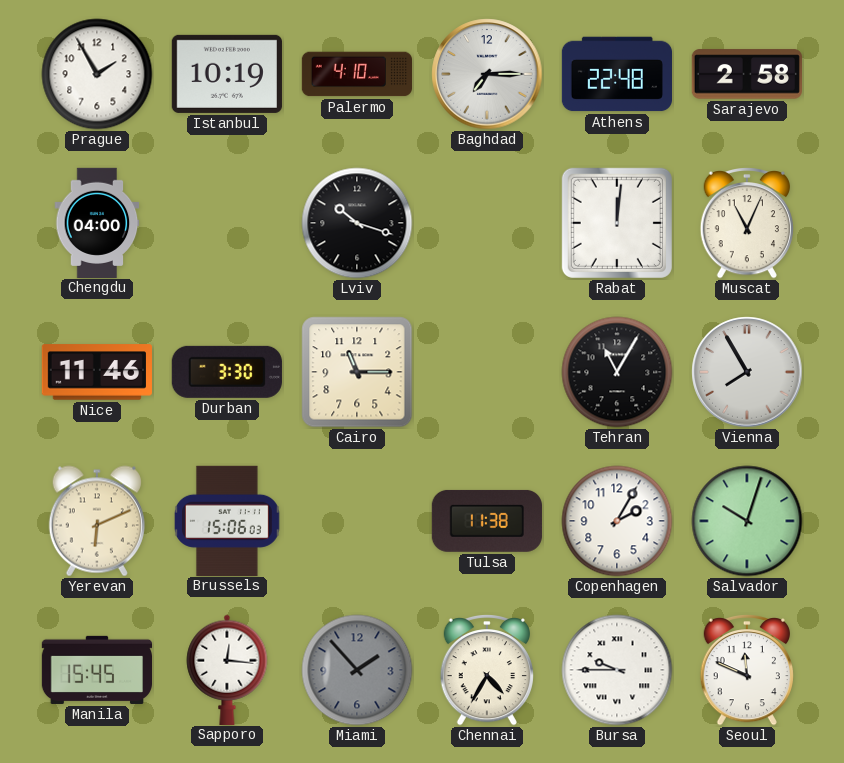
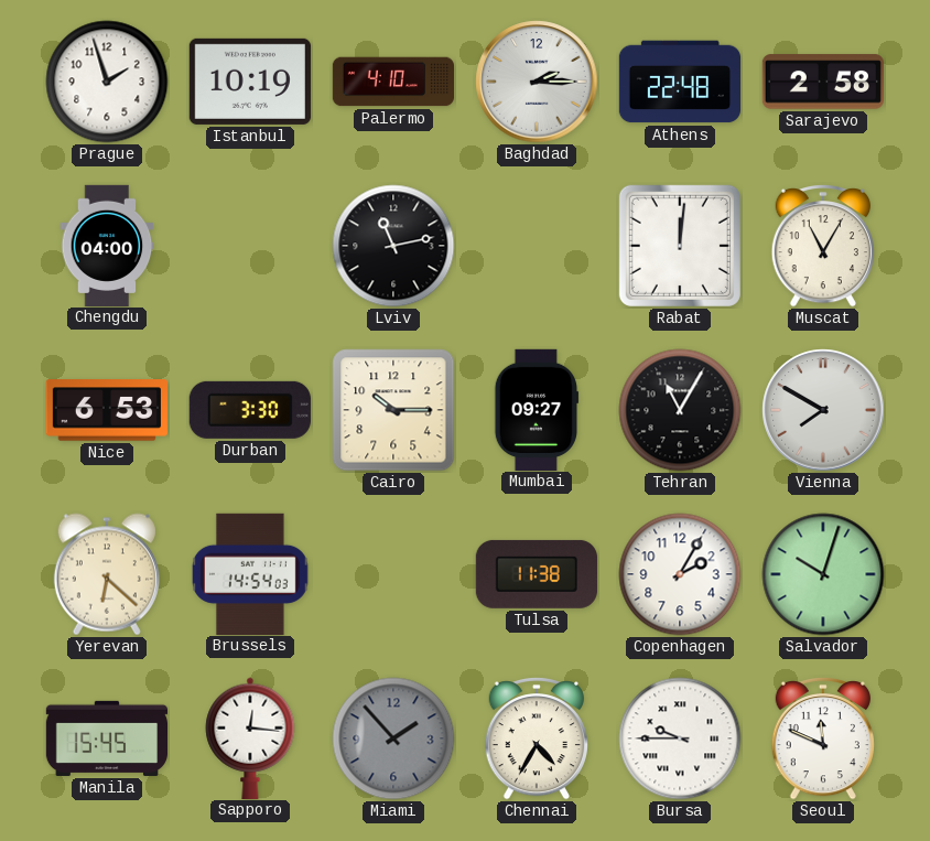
Prague: 1:55 -> 1:57 (107, 82)
Baghdad: 7:15 -> 2:15 (537, 82)
Lviv: 10:18 -> 11:13 (393, 246)
Muscat: 11:04 -> 11:05 (823, 247)
Nice: 11:46 -> 6:53 (107, 410)
Cairo: 11:15 -> 10:15 (393, 410)
Mumbai: none -> 09:27 (537, 409)
Vienna: 7:55 -> 7:50 (823, 410)
Yerevan: 6:11 -> 6:22 (107, 574)
Brussels: 15:06 -> 14:54 (250, 573)
